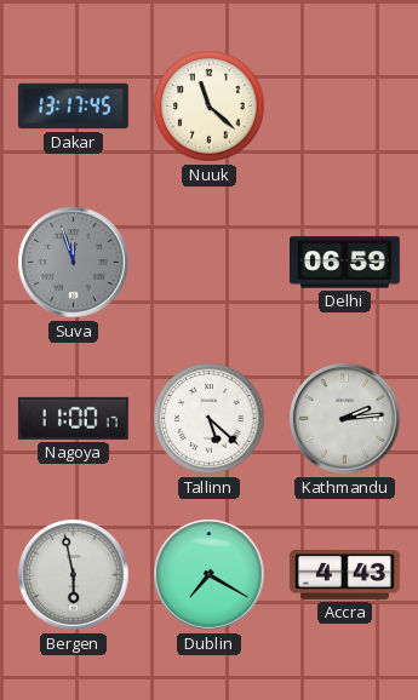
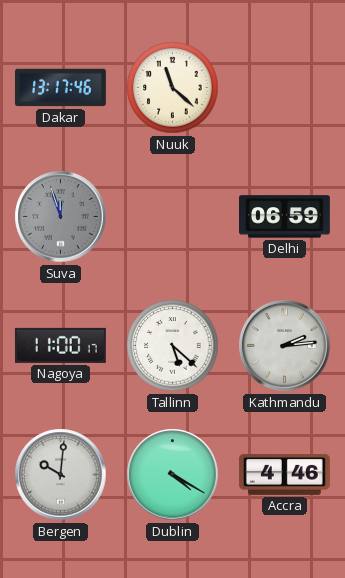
Dakar: 13:17:45 -> 13:17:46 (60, 88)
Bergen: 5:58 -> 10:01 (61, 475)
Dublin: 7:20 -> 4:20 (173, 475)
Accra: 4:43 -> 4:46 (284, 475)
